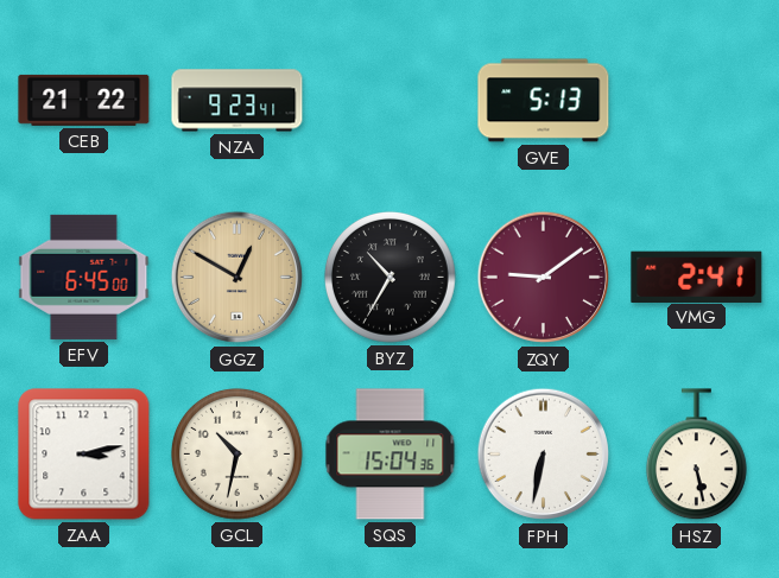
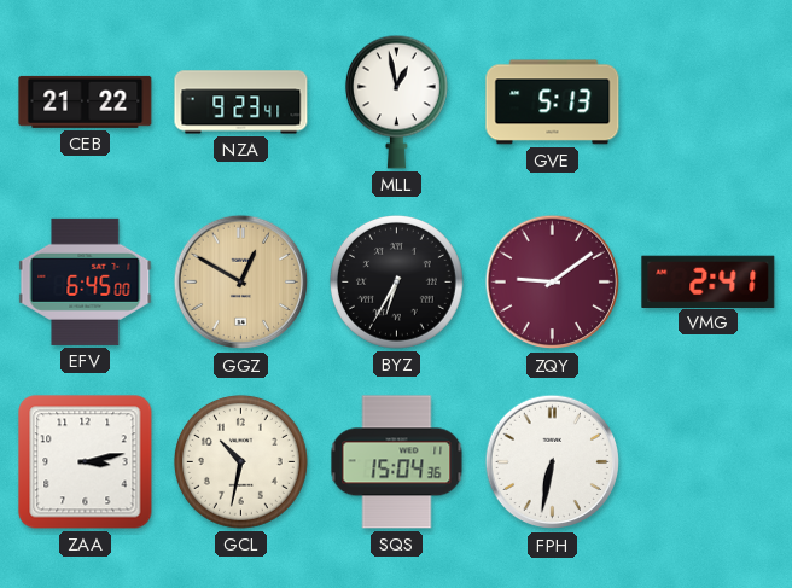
MLL: none -> 12:58 (396, 101)
BYZ: 10:35 -> 6:35 (396, 281)
HSZ: 5:28 -> none (696, 455)
